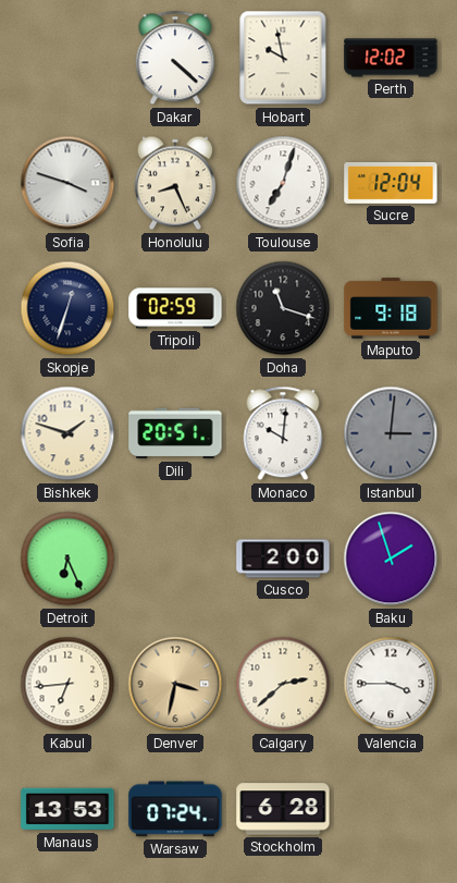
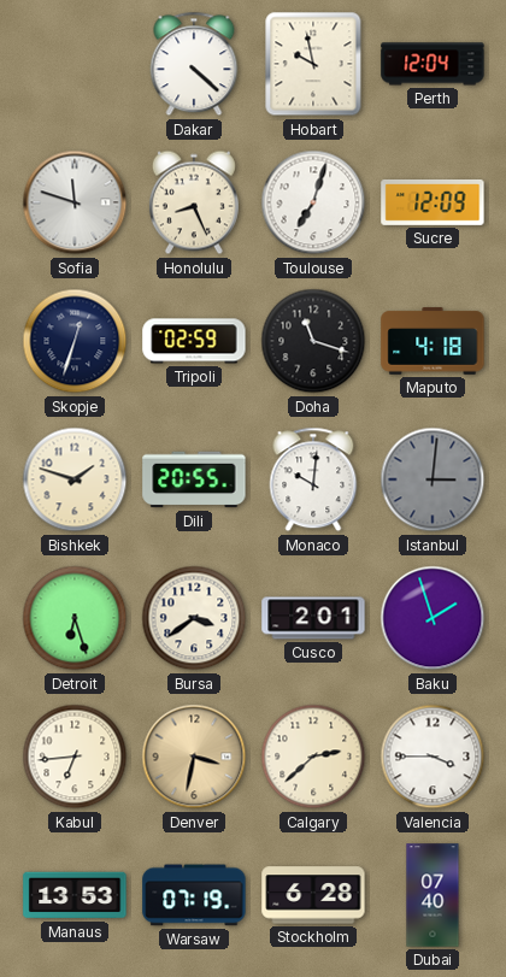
Perth: 12:02 -> 12:04 (433, 64)
Sofia: 3:48 -> 11:48 (75, 202)
Sucre: 12:04 -> 12:09 (433, 202)
Maputo: 9:18 -> 4:18 (433, 341)
Dili: 20:51 -> 20:55 (194, 479)
Detroit: 6:26 -> 6:27 (75, 618)
Bursa: none -> 3:39 (194, 618)
Cusco: 2:00 -> 2:01 (313, 618)
Warsaw: 07:24 -> 07:19 (194, 895)
Dubai: none -> 07:40 (433, 895)
